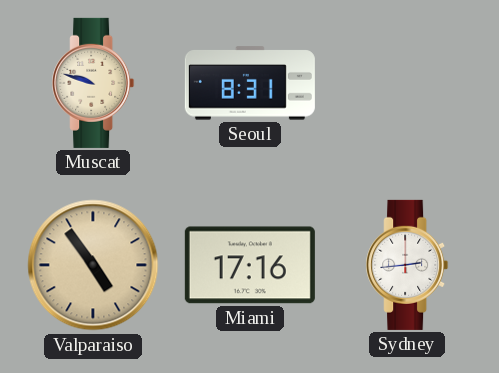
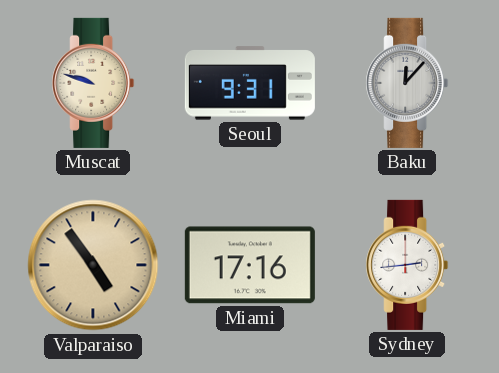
Seoul: 8:31 -> 9:31 (250, 83)
Baku: none -> 12:07 (407, 83)
